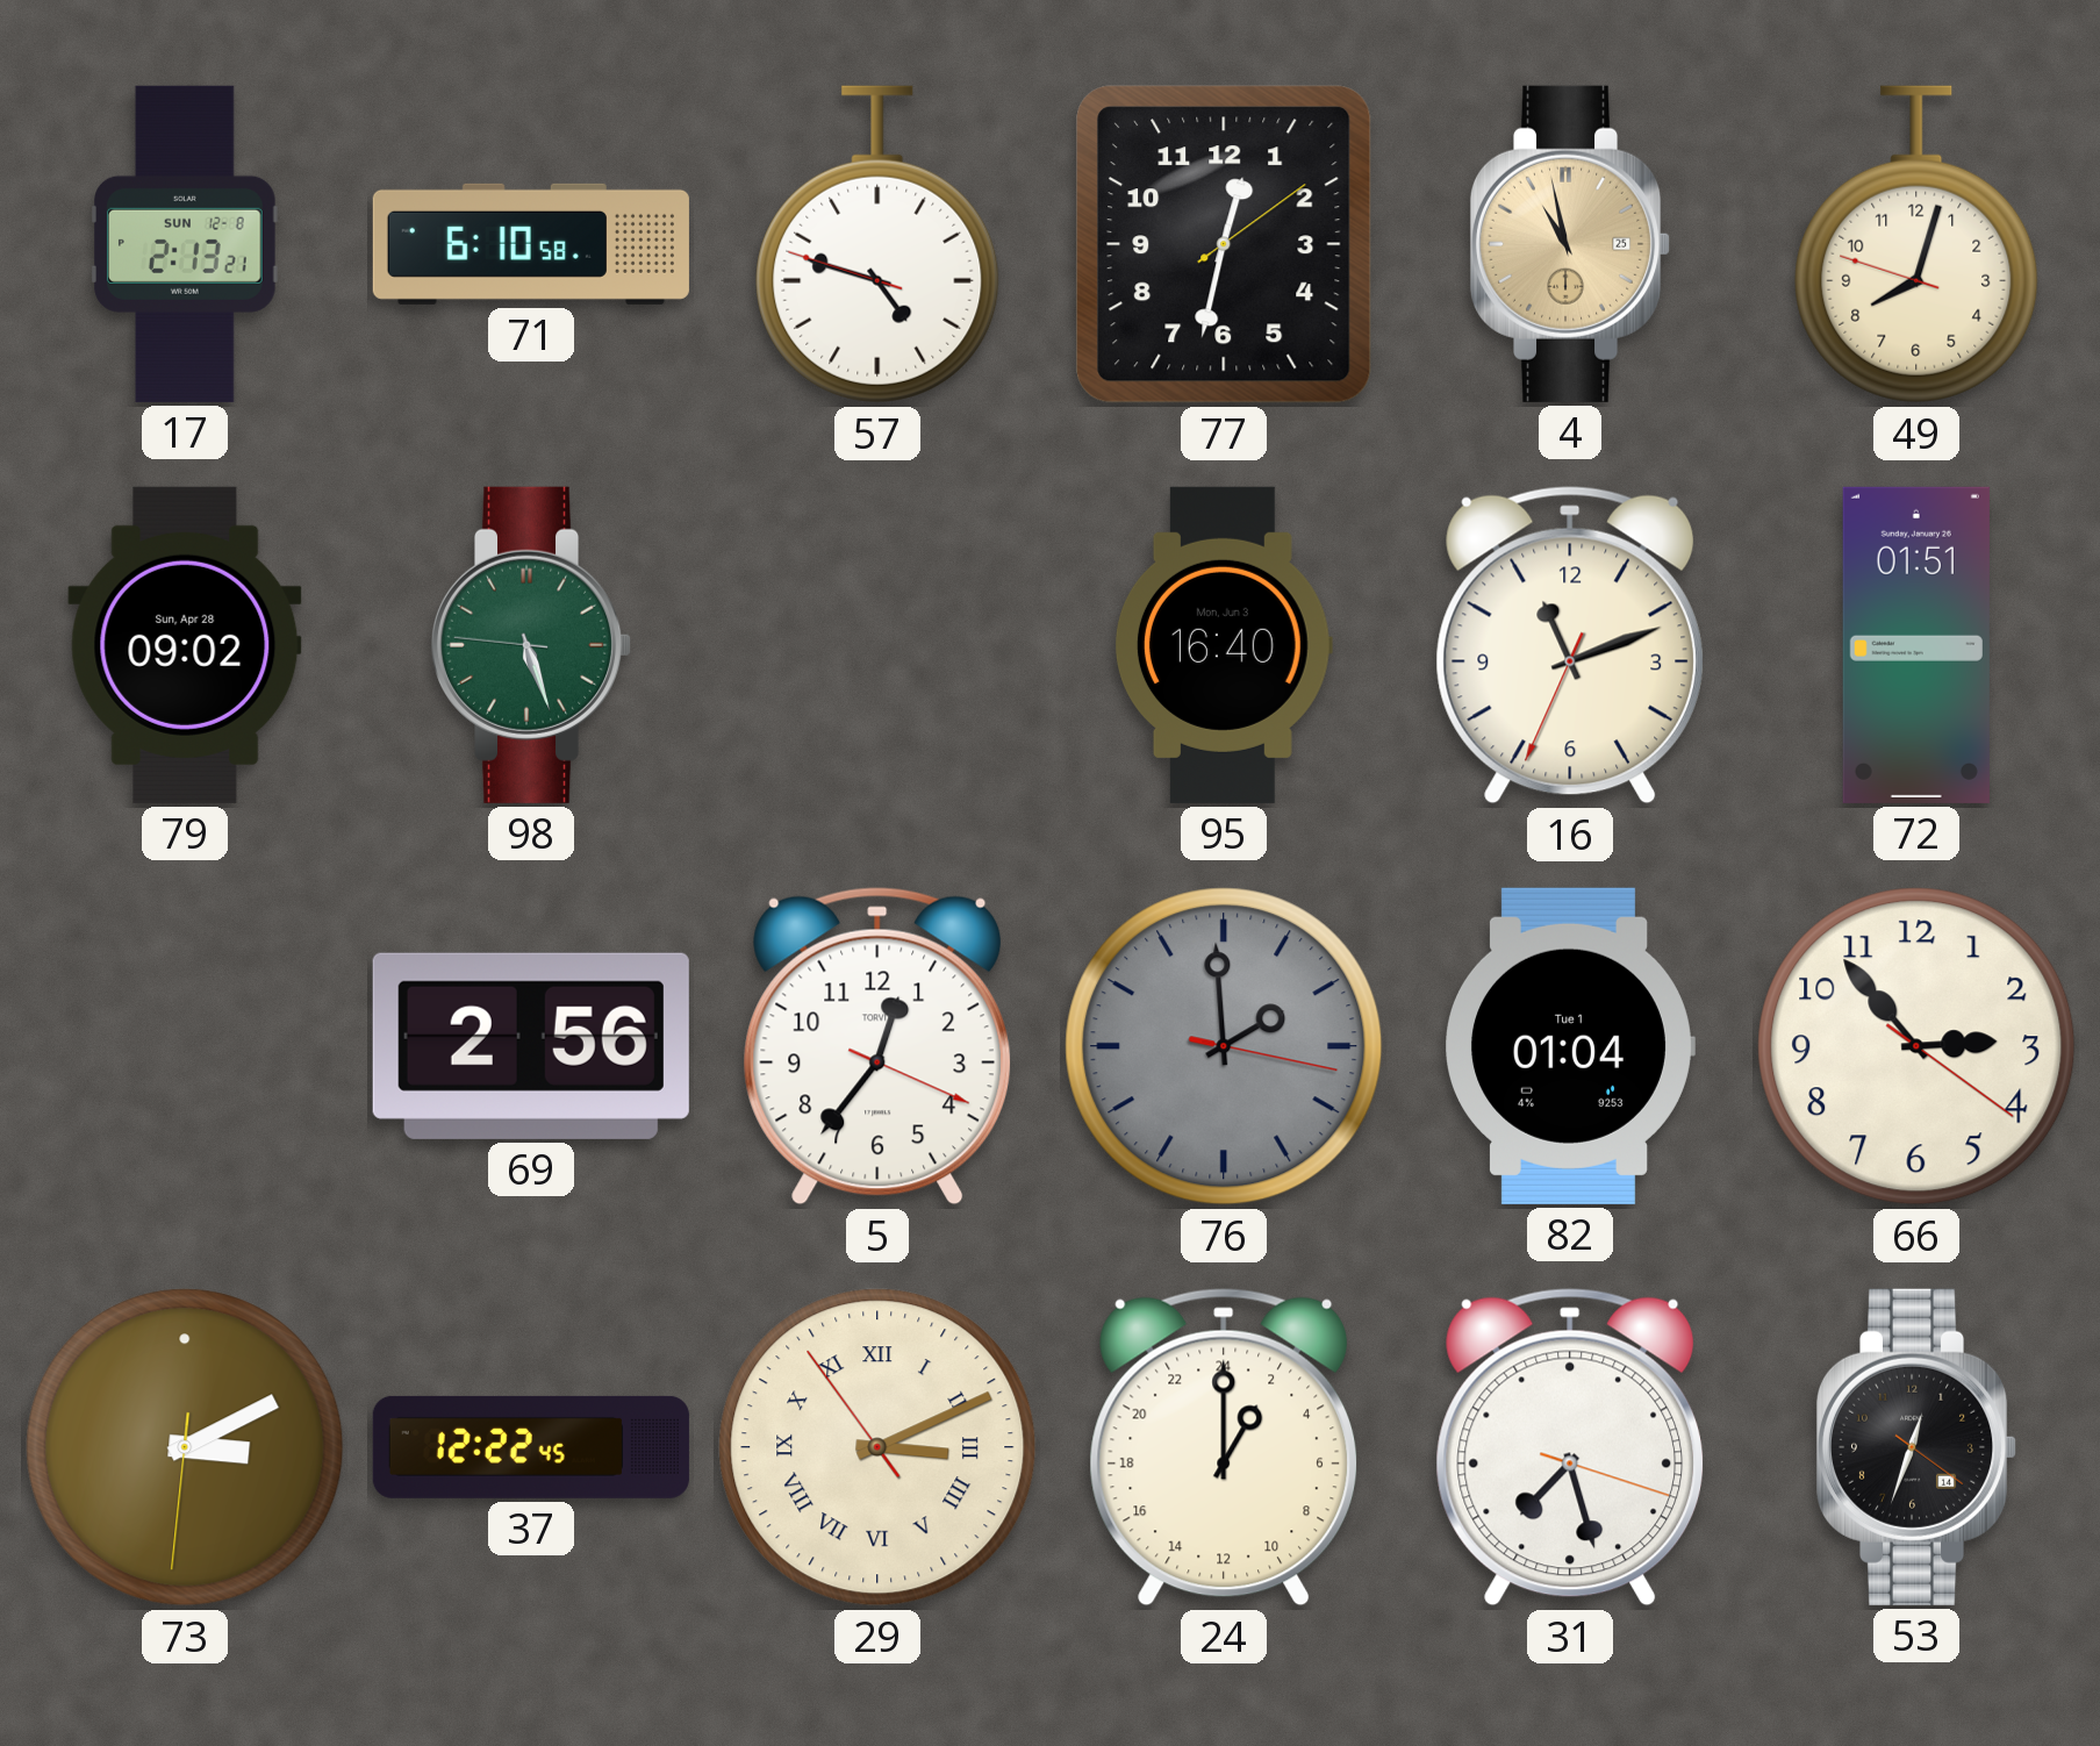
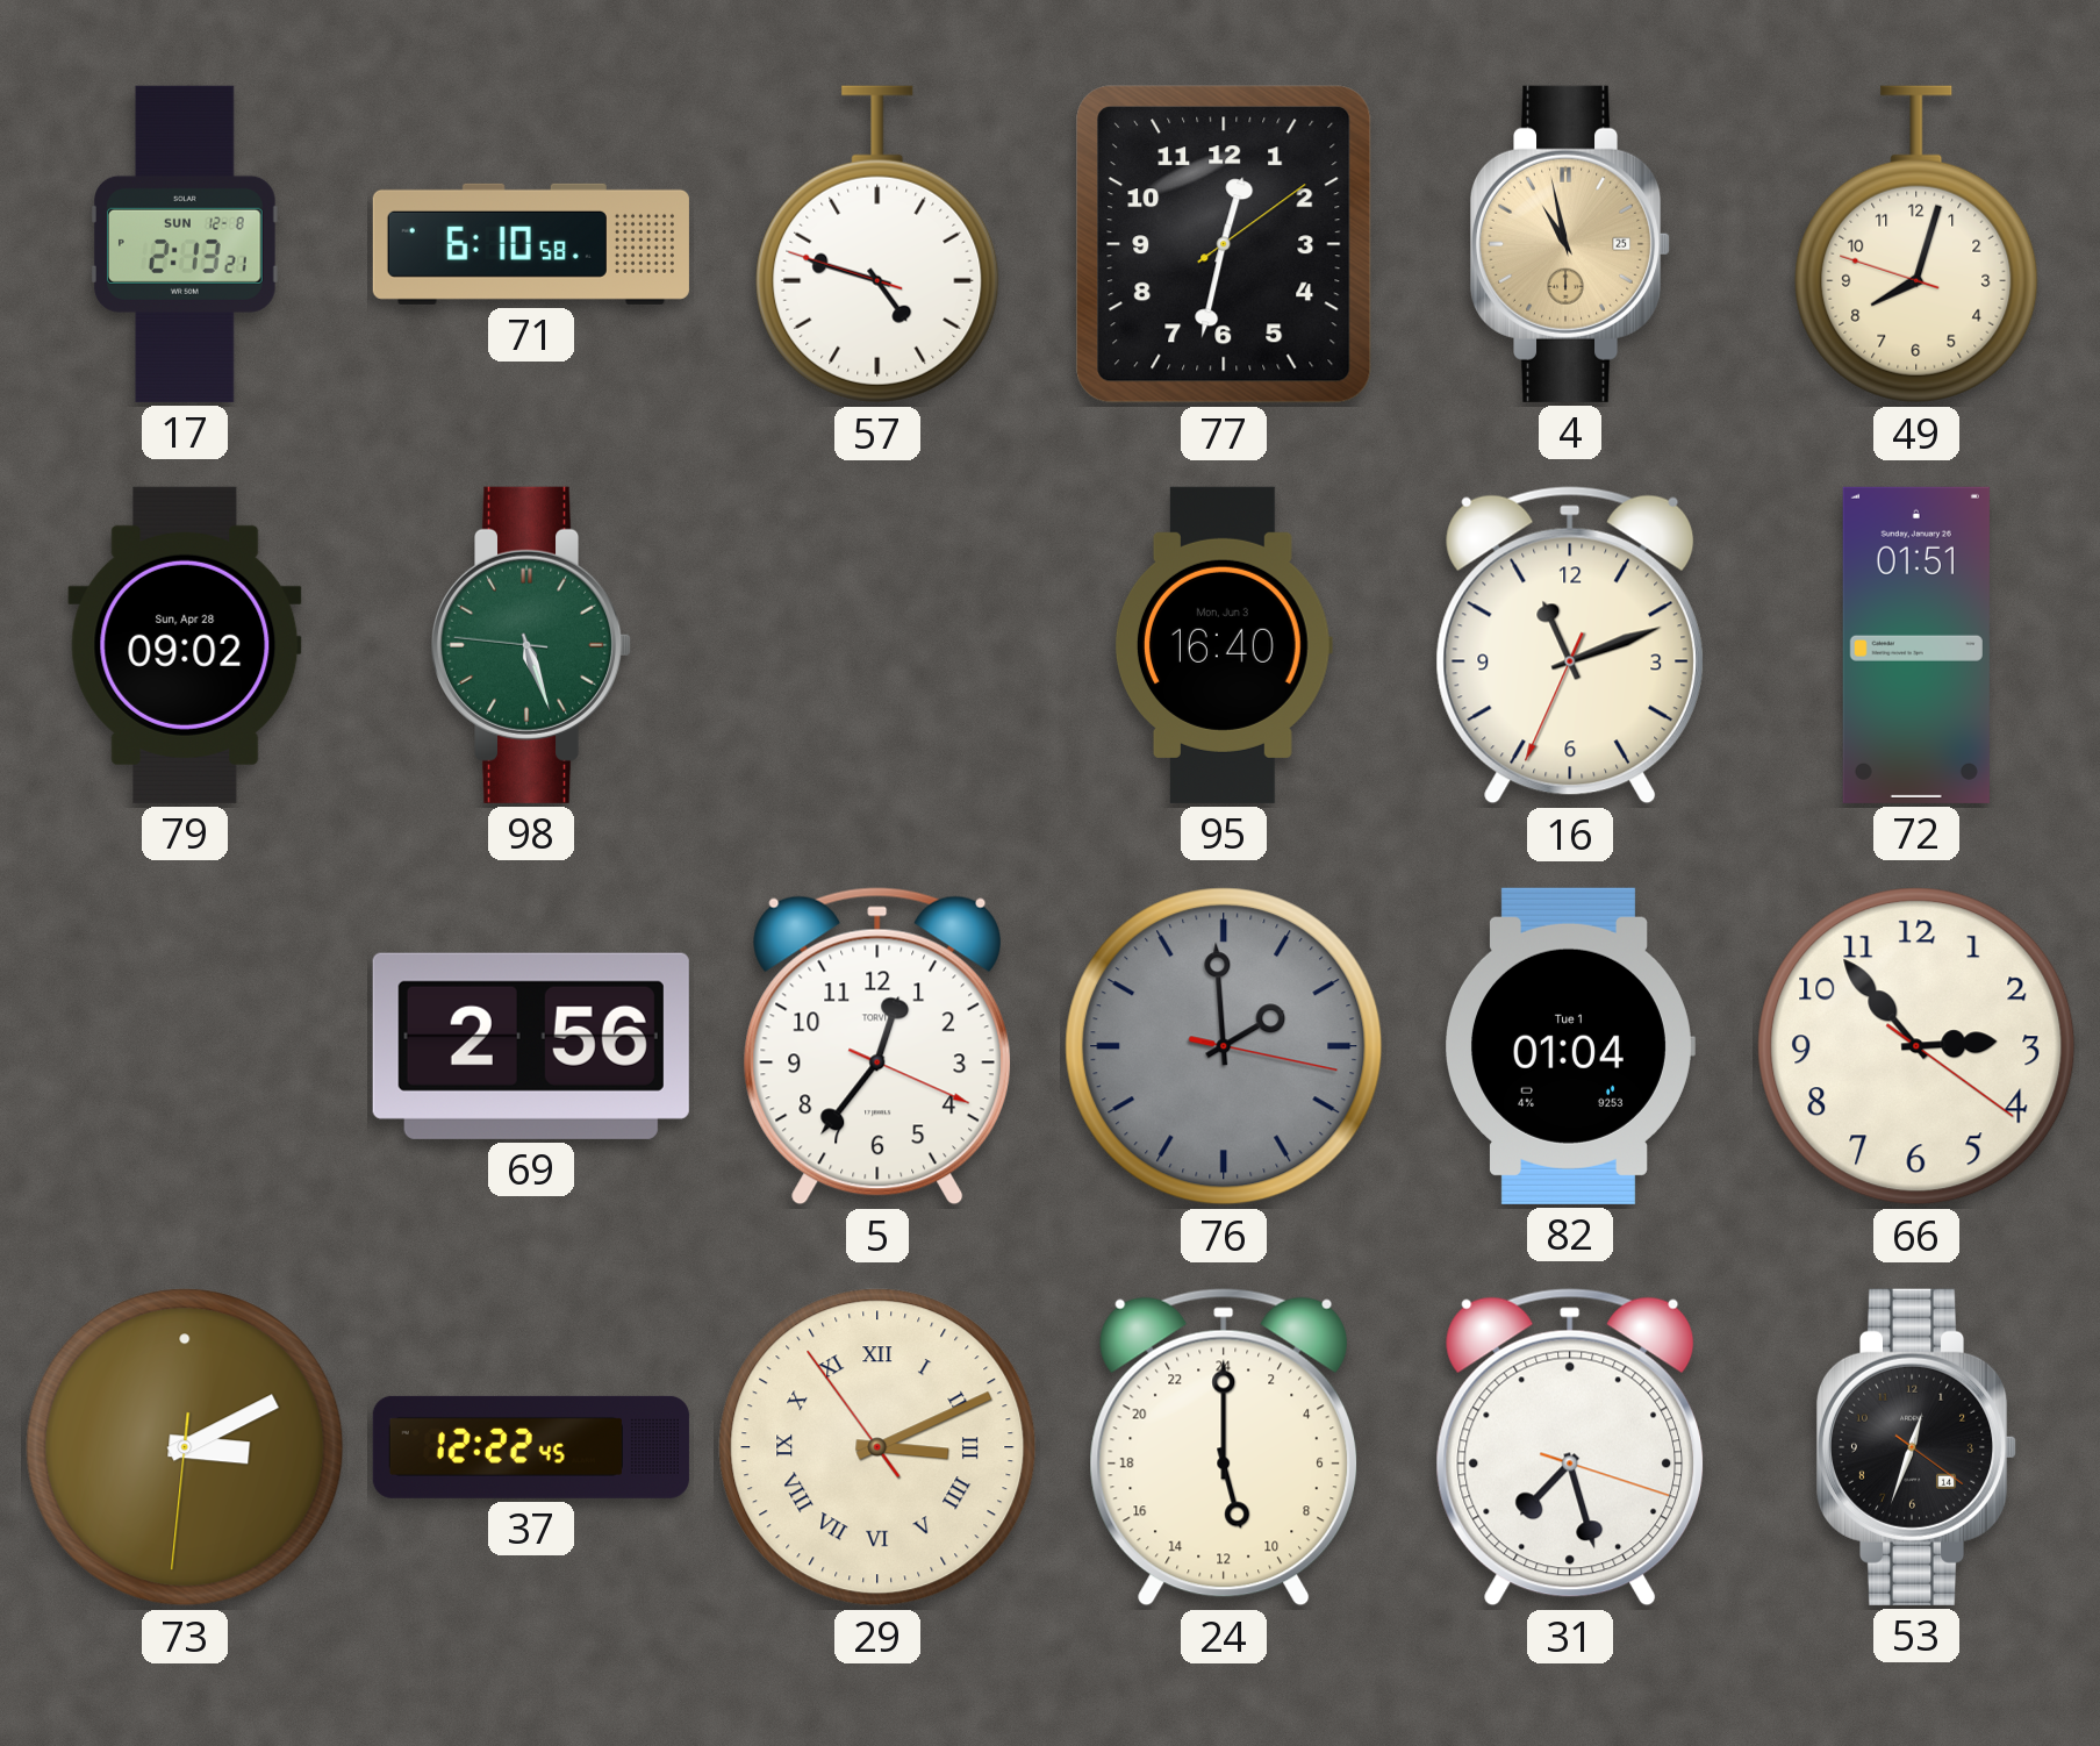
24: 2:00 -> 11:00 (1224, 1447)
